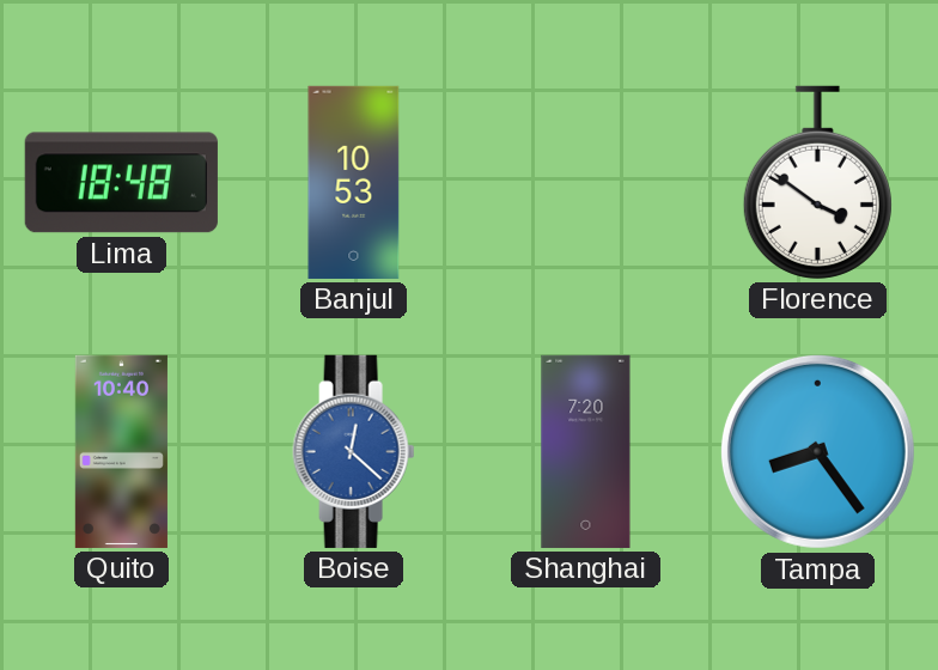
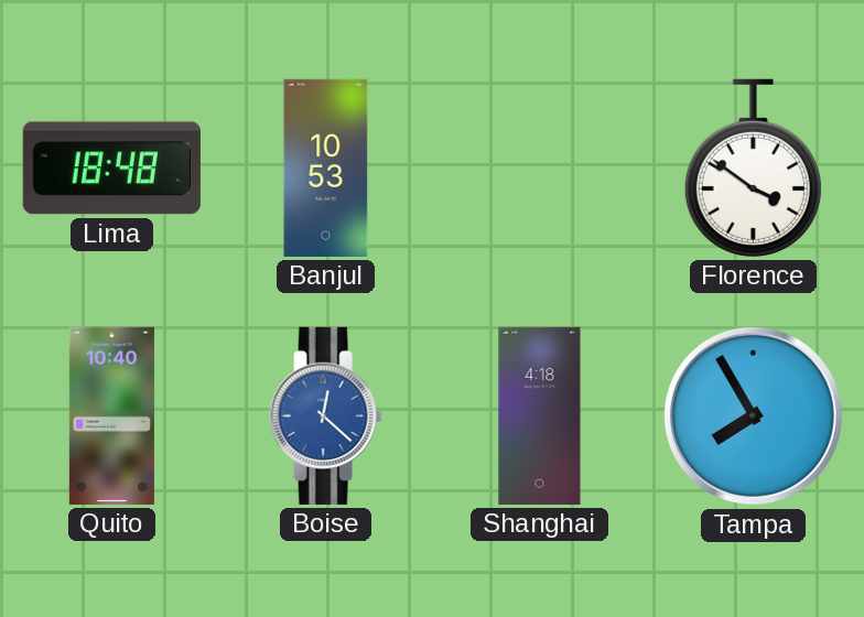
Shanghai: 7:20 -> 4:18 (540, 415)
Tampa: 8:24 -> 7:55 (753, 415)
